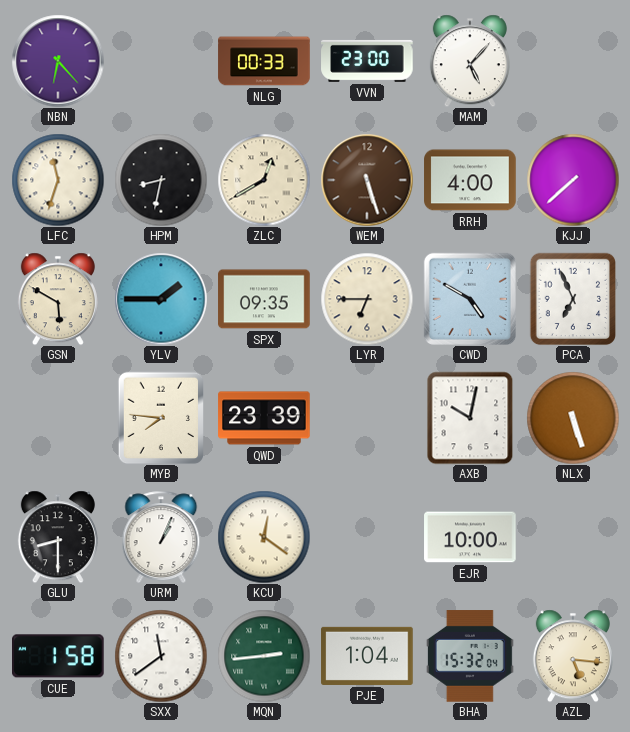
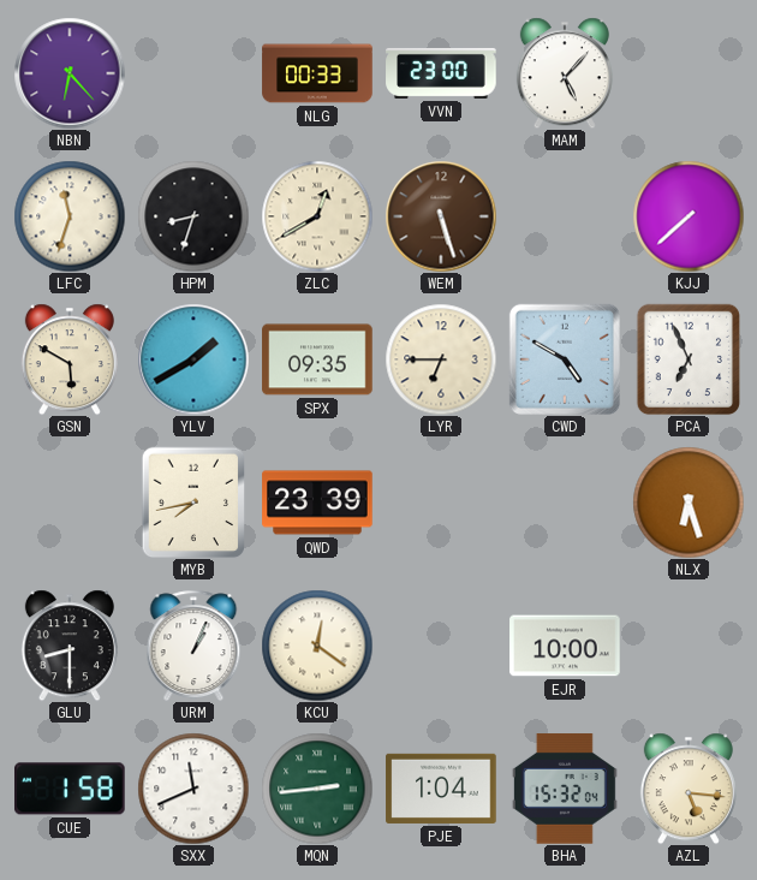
HPM: 8:32 -> 8:33 (193, 216)
RRH: 4:00 -> none (470, 180)
YLV: 1:45 -> 1:40 (193, 359)
MYB: 7:46 -> 7:43 (193, 503)
AXB: 10:02 -> none (470, 418)
NLX: 5:27 -> 6:27 (689, 503)
SXX: 11:39 -> 11:41 (193, 789)
